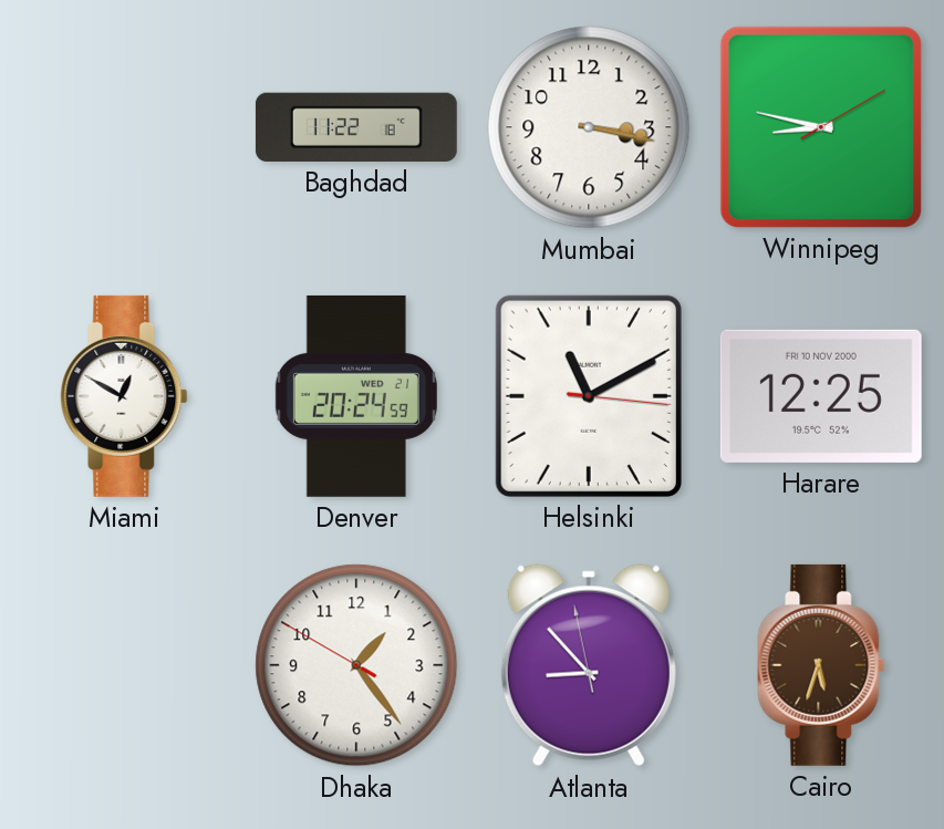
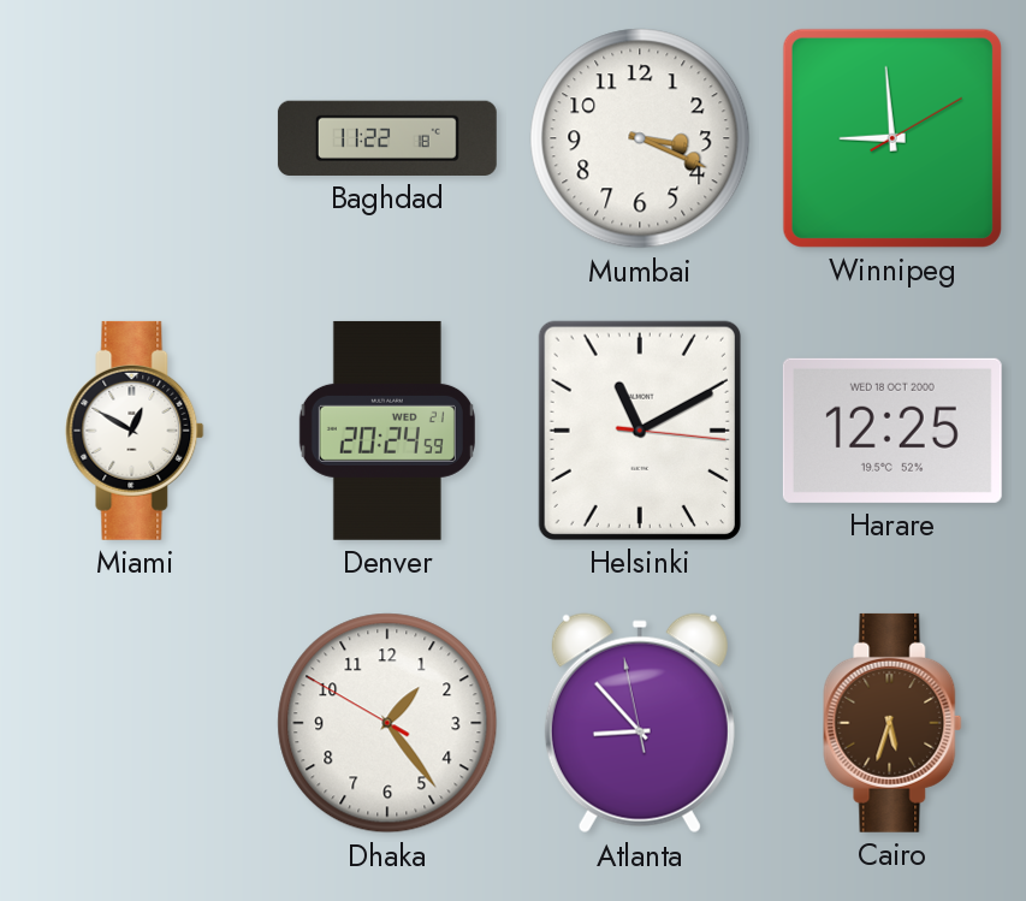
Mumbai: 3:17 -> 3:19 (640, 138)
Winnipeg: 8:47 -> 8:59 (892, 138)
Harare date: FRI 10 NOV 2000 -> WED 18 OCT 2000 (892, 431)
